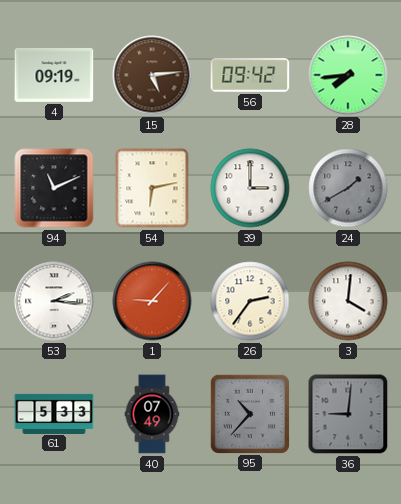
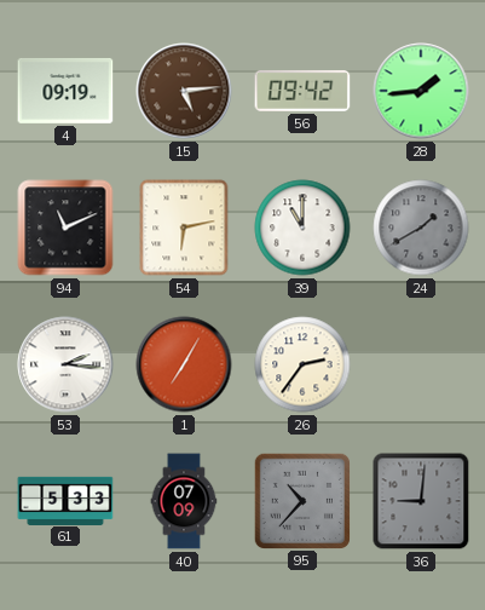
28: 7:44 -> 1:44 (421, 91)
39: 3:00 -> 11:00 (302, 228)
1: 9:07 -> 7:05 (184, 364)
3: 4:01 -> none (348, 301)
40: 07:49 -> 07:09 (184, 501)
